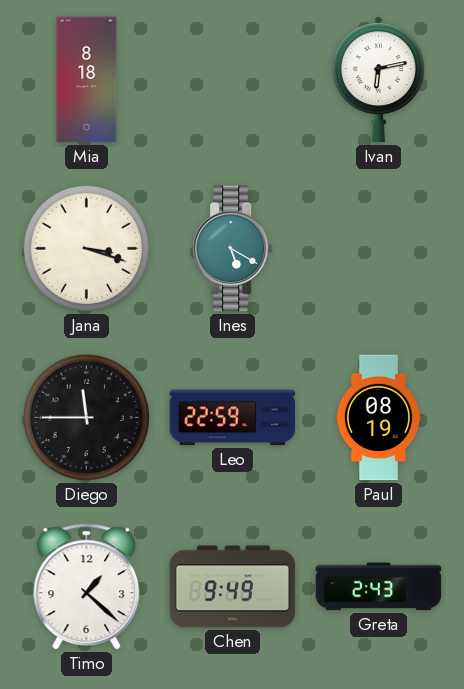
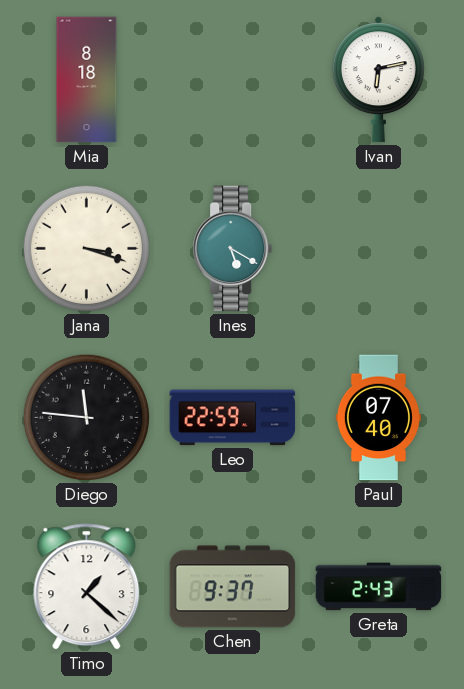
Diego: 11:45 -> 11:46 (86, 417)
Paul: 08:19 -> 07:40 (378, 418)
Chen: 9:49 -> 9:37 (233, 587)
